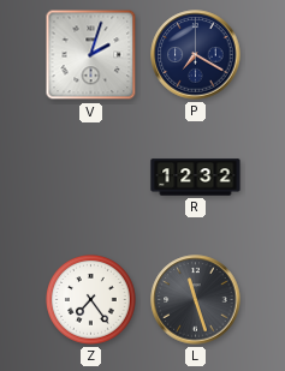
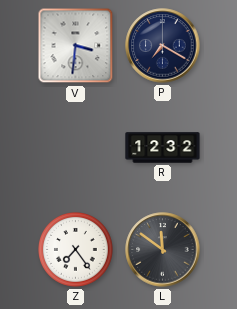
V: 2:03 -> 3:31 (76, 46)
L: 11:27 -> 11:51 (163, 250)
